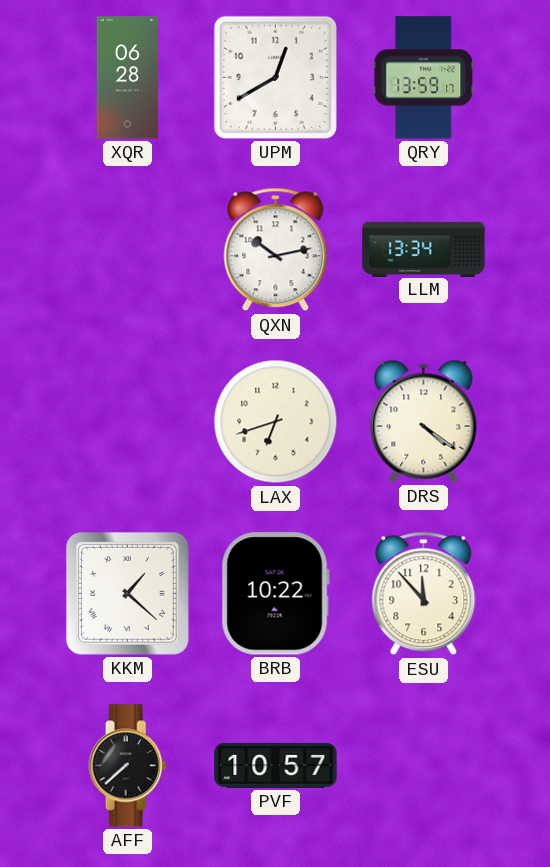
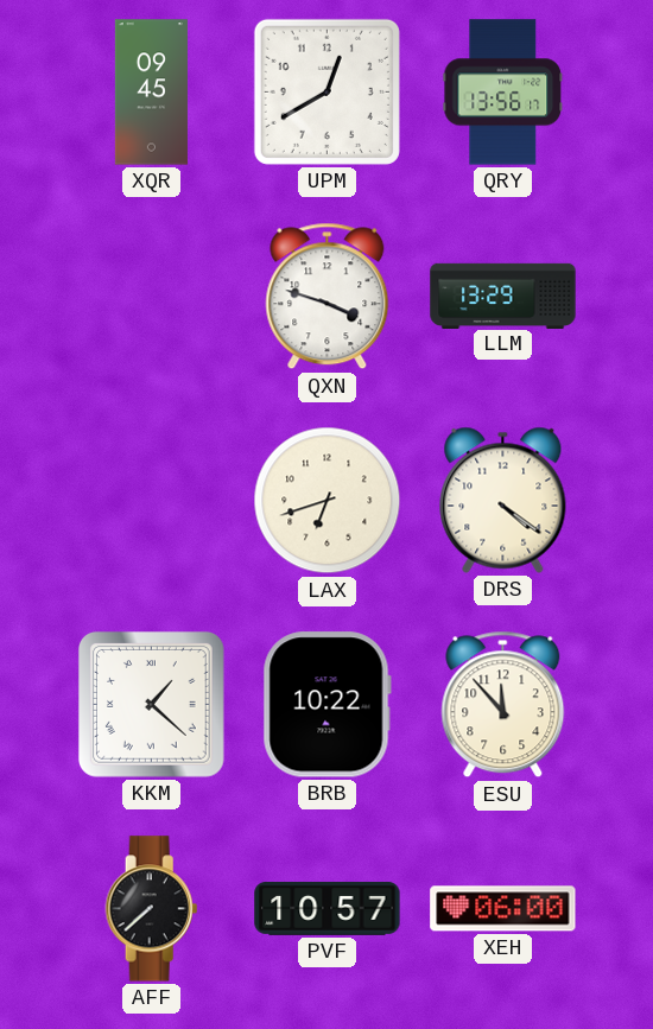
XQR: 06:28 -> 09:45 (151, 93)
QRY: 13:59 -> 13:56 (503, 93)
QXN: 10:13 -> 3:48 (328, 297)
LLM: 13:34 -> 13:29 (503, 296)
XEH: none -> 06:00 (503, 909)
